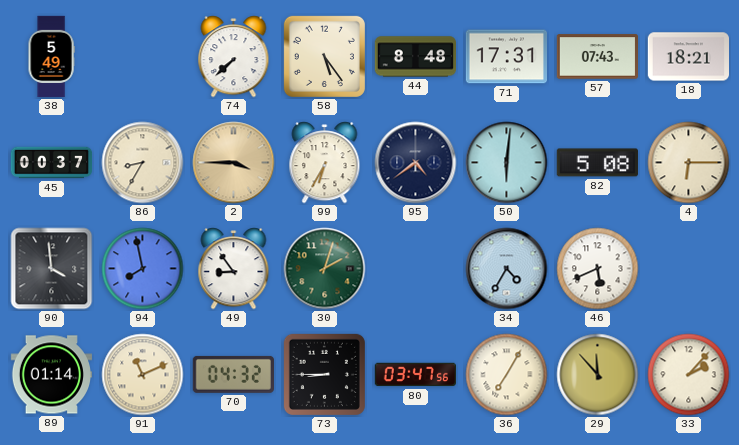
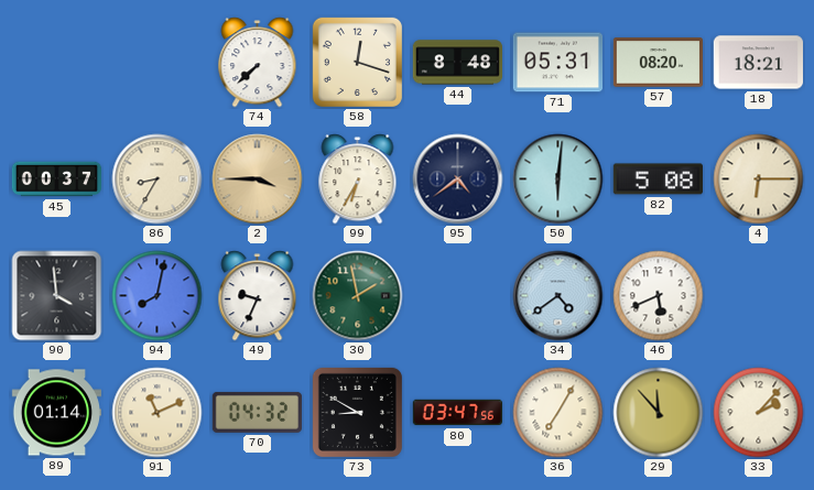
38: 5:49 -> none (51, 57)
58: 5:24 -> 12:18 (357, 62)
71: 17:31 -> 05:31 (557, 63)
57: 07:43 -> 08:20 (658, 63)
94: 7:58 -> 8:02 (158, 296)
49: 8:54 -> 9:34 (258, 296)
30: 2:03 -> 1:58 (358, 296)
34: 4:35 -> 4:39 (558, 296)
73: 8:45 -> 8:50 (357, 412)
